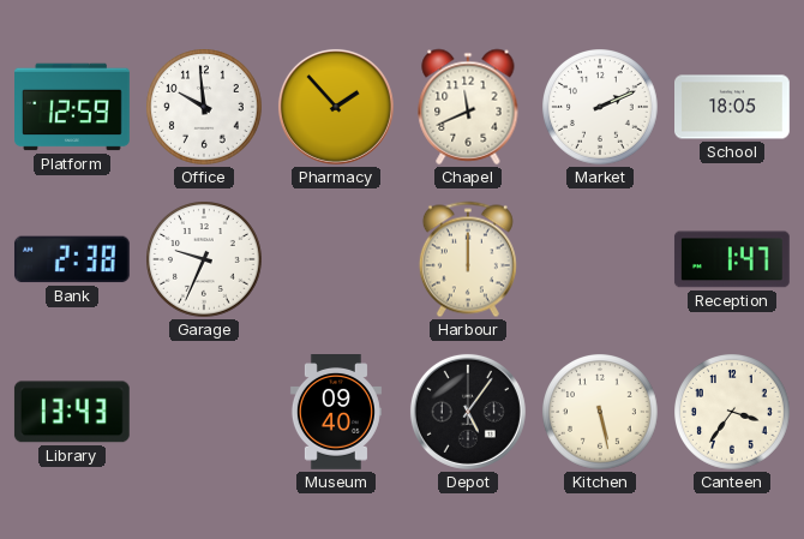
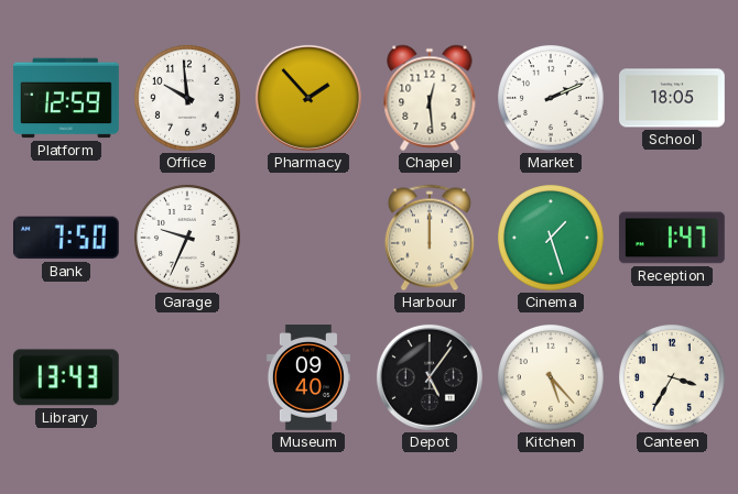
Chapel: 11:41 -> 12:29 (430, 98)
Bank: 2:38 -> 7:50 (66, 238)
Cinema: none -> 1:27 (552, 239)
Kitchen: 5:28 -> 5:23 (552, 378)
Canteen: 3:36 -> 3:35 (673, 378)
